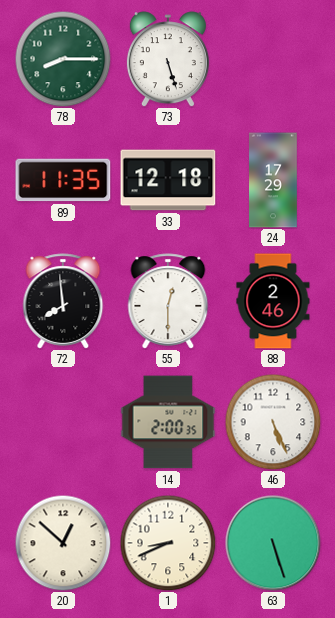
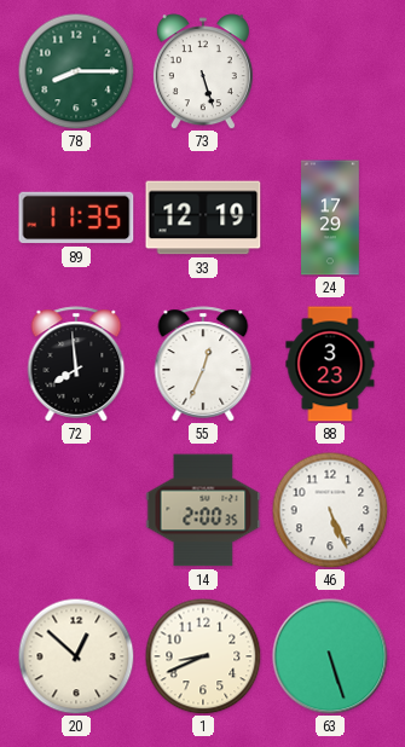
33: 12:18 -> 12:19 (203, 218)
55: 12:30 -> 12:34 (203, 364)
88: 2:46 -> 3:23 (330, 364)
